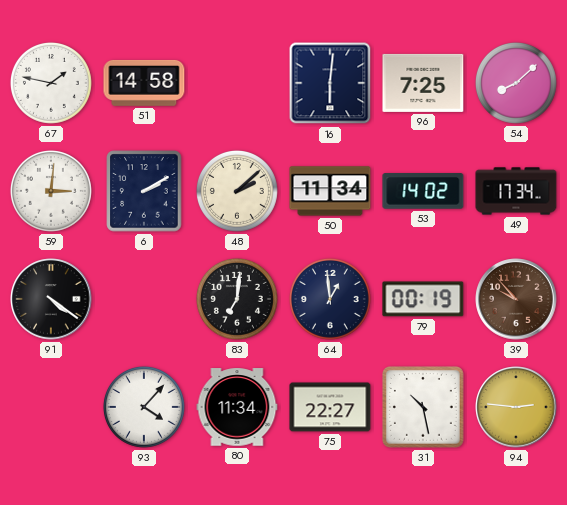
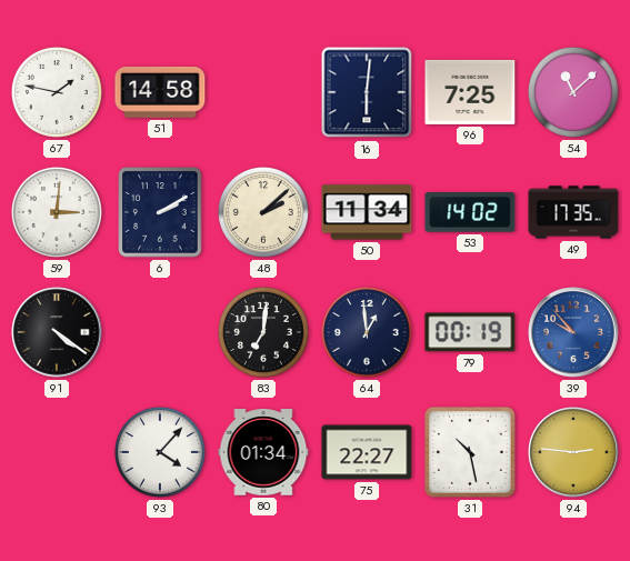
54: 8:08 -> 11:08 (573, 92)
49: 17:34 -> 17:35 (573, 212)
39 dial: brown -> blue (573, 332)
80: 11:34 -> 01:34 (263, 452)
